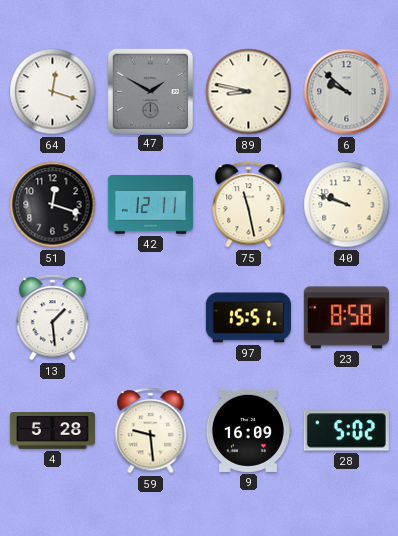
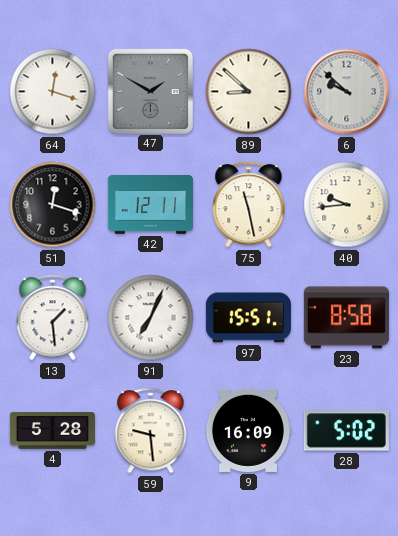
89: 8:47 -> 8:52 (249, 92)
40: 9:48 -> 9:44 (347, 205)
91: none -> 7:04 (151, 318)
